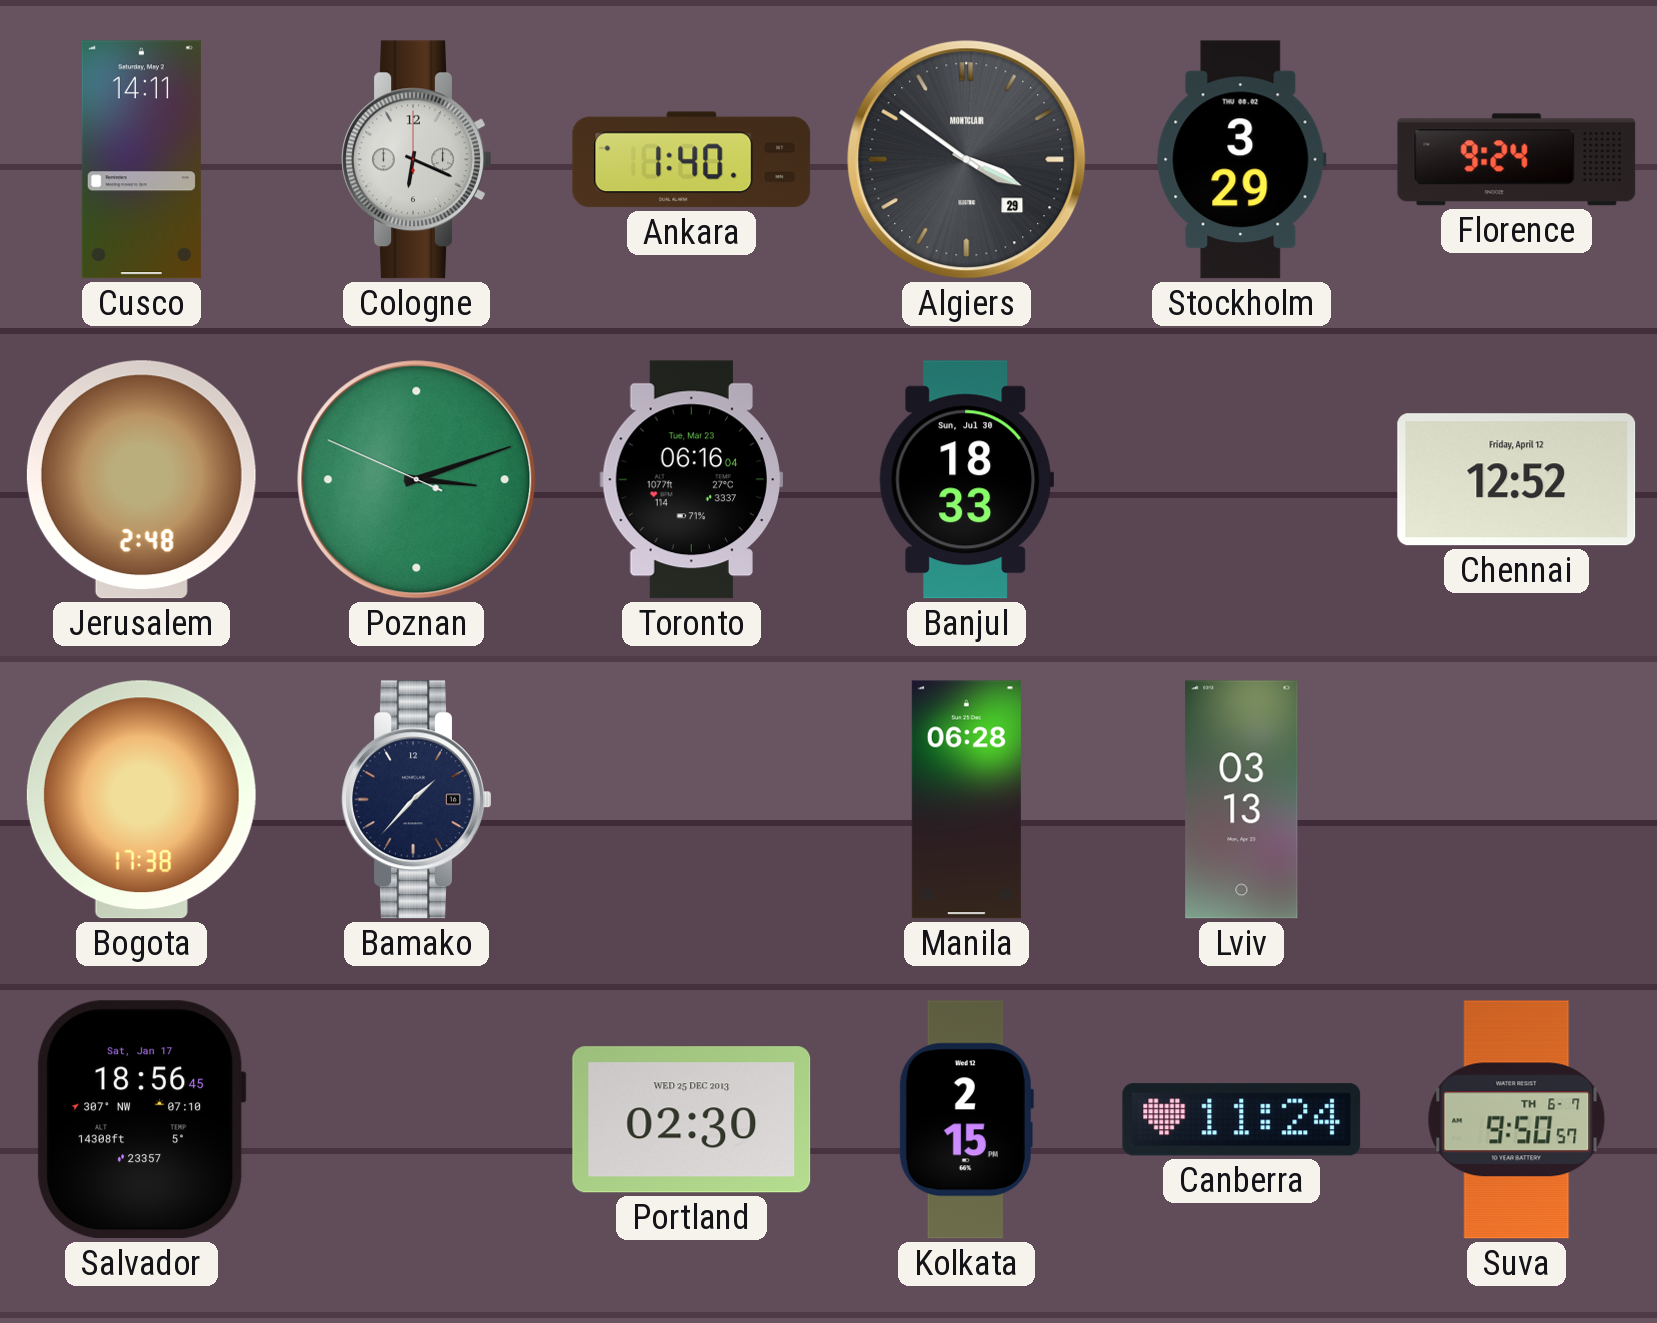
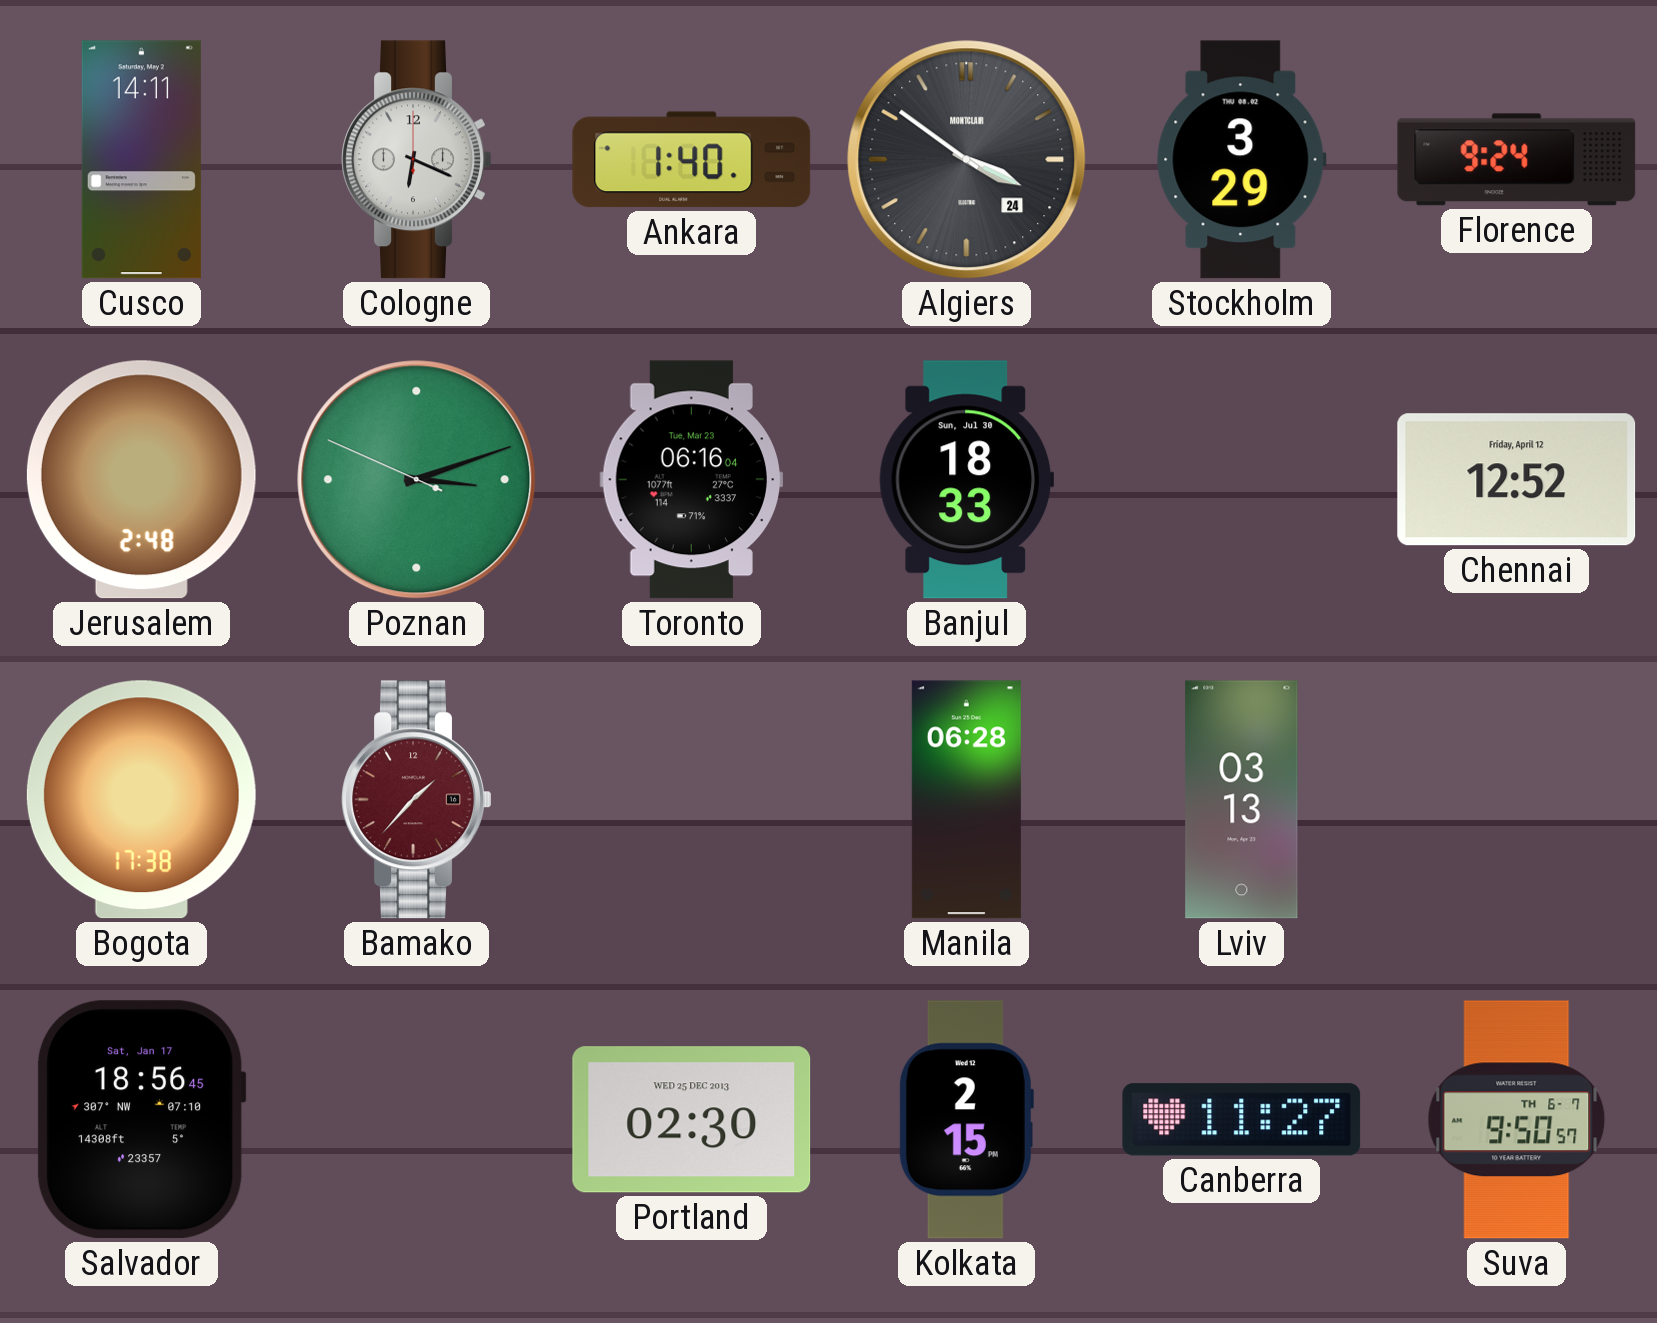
Algiers date: 29 -> 24 (967, 160)
Bamako dial: navy -> burgundy (417, 800)
Canberra: 11:24 -> 11:27 (1242, 1120)
